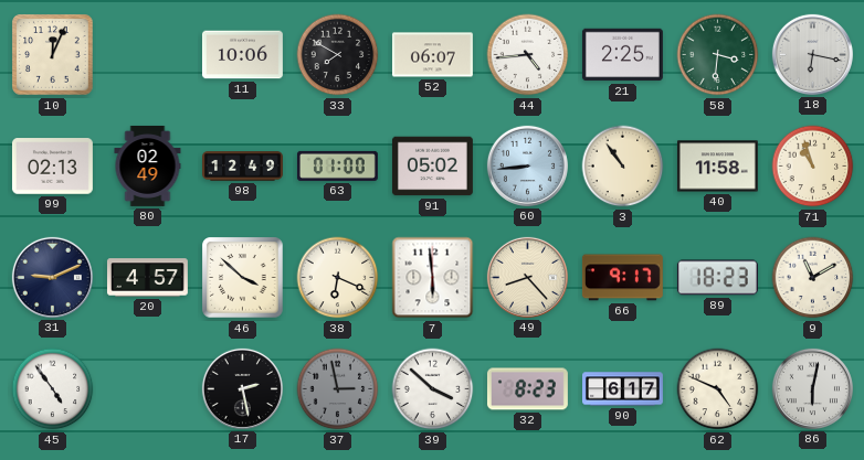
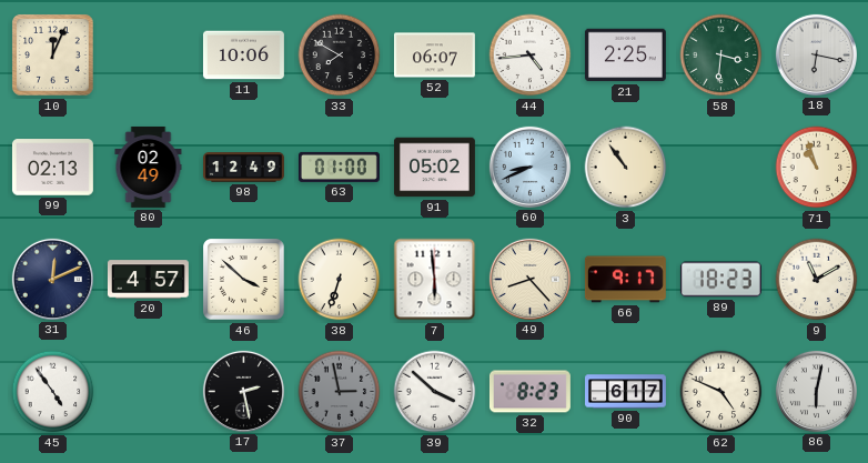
60: 8:44 -> 8:41 (529, 167)
40: 11:58 -> none (717, 167)
31: 9:11 -> 12:11 (52, 279)
38: 6:19 -> 6:33 (340, 280)
